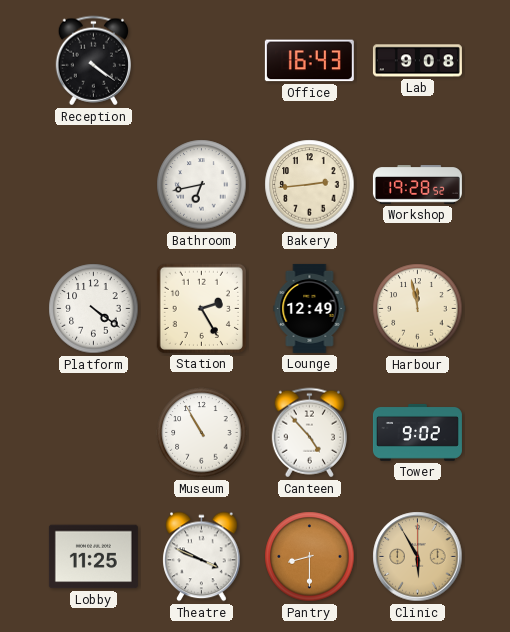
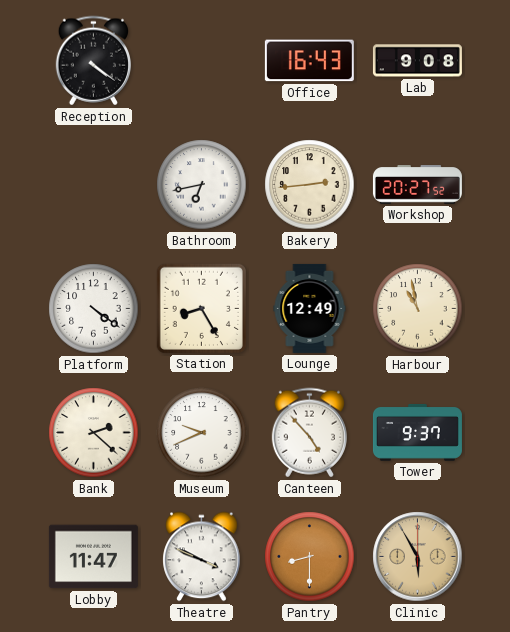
Workshop: 19:28 -> 20:27 (417, 185)
Station: 2:25 -> 8:25 (201, 308)
Harbour: 11:58 -> 10:58 (418, 309)
Bank: none -> 2:22 (94, 433)
Museum: 10:55 -> 9:41 (202, 433)
Tower: 9:02 -> 9:37 (417, 432)
Lobby: 11:25 -> 11:47 (93, 557)
